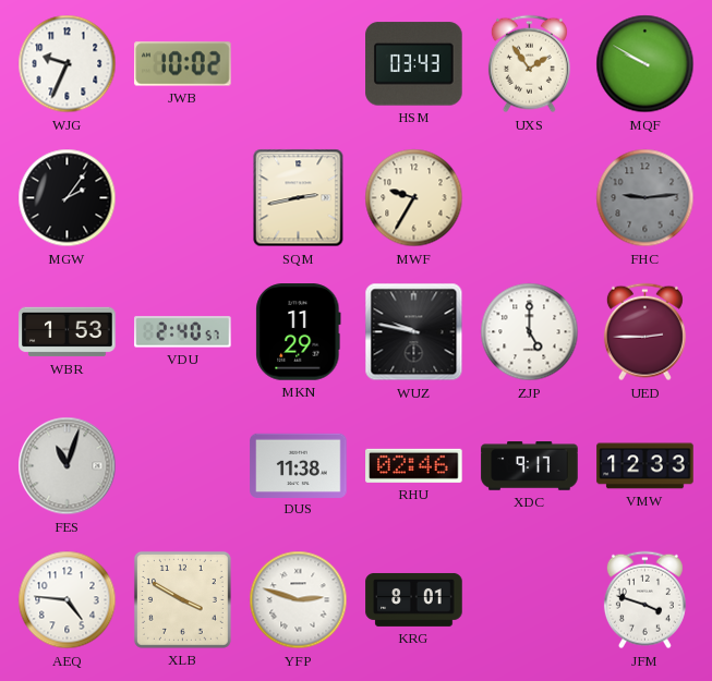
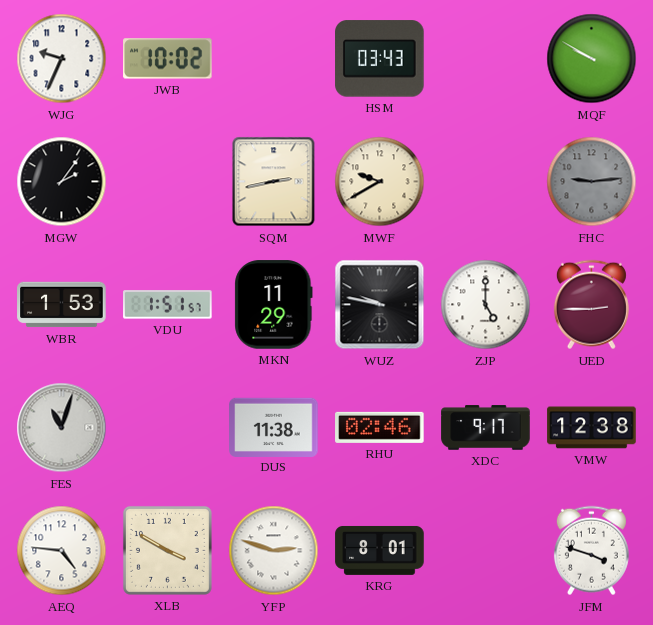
UXS: 1:54 -> none (529, 64)
MWF: 9:35 -> 9:40 (380, 182)
VDU: 2:40 -> 1:51 (168, 305)
VMW: 12:33 -> 12:38 (592, 428)
